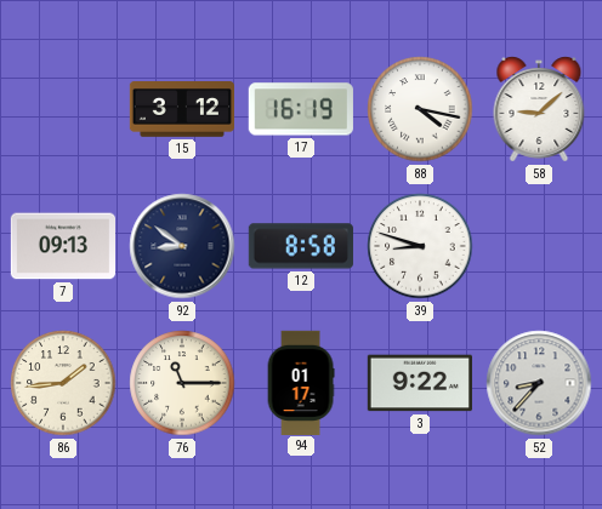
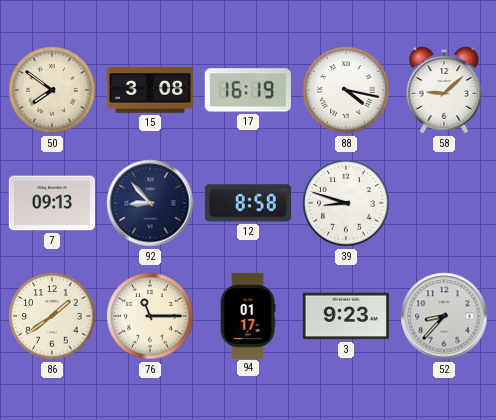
50: none -> 7:51 (52, 90)
15: 3:12 -> 3:08 (149, 91)
92: 8:51 -> 8:53 (150, 203)
86: 1:44 -> 1:39 (52, 316)
3: 9:22 -> 9:23 (346, 316)
